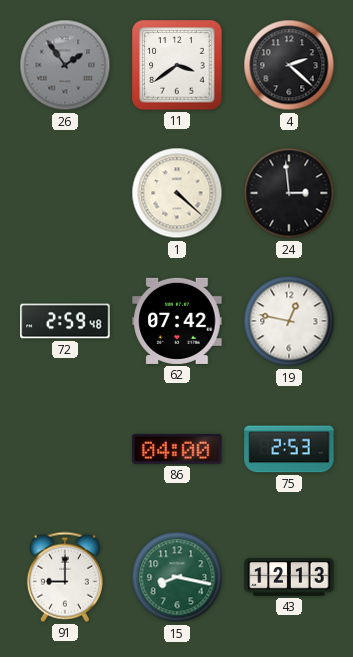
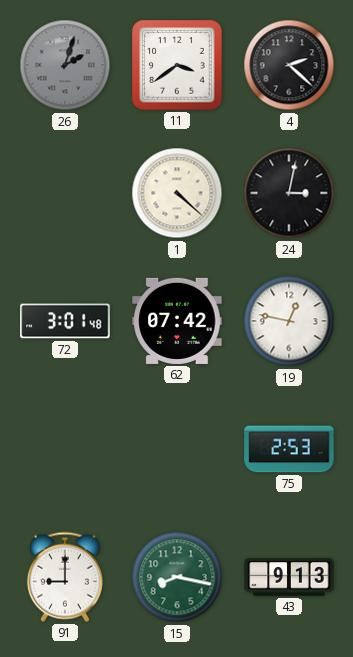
26: 1:54 -> 2:03 (65, 65)
24: 2:59 -> 3:02 (289, 193)
72: 2:59 -> 3:01 (65, 321)
86: 04:00 -> none (177, 449)
43: 12:13 -> 9:13 (289, 577)
